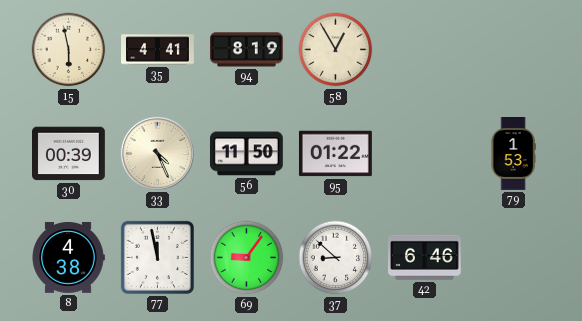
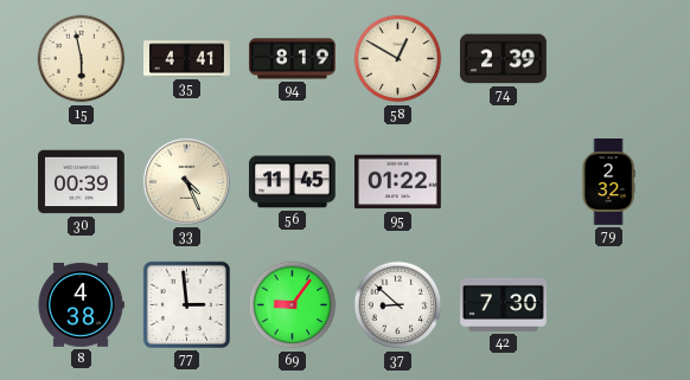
58: 12:55 -> 12:50 (398, 59)
74: none -> 2:39 (503, 59)
56: 11:50 -> 11:45 (292, 182)
79: 1:53 -> 2:32 (608, 182)
77: 11:58 -> 2:59 (186, 304)
42: 6:46 -> 7:30 (504, 304)
